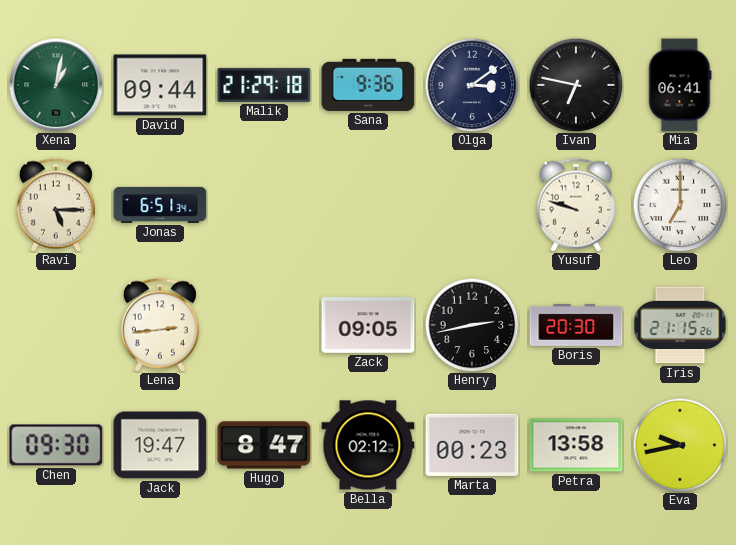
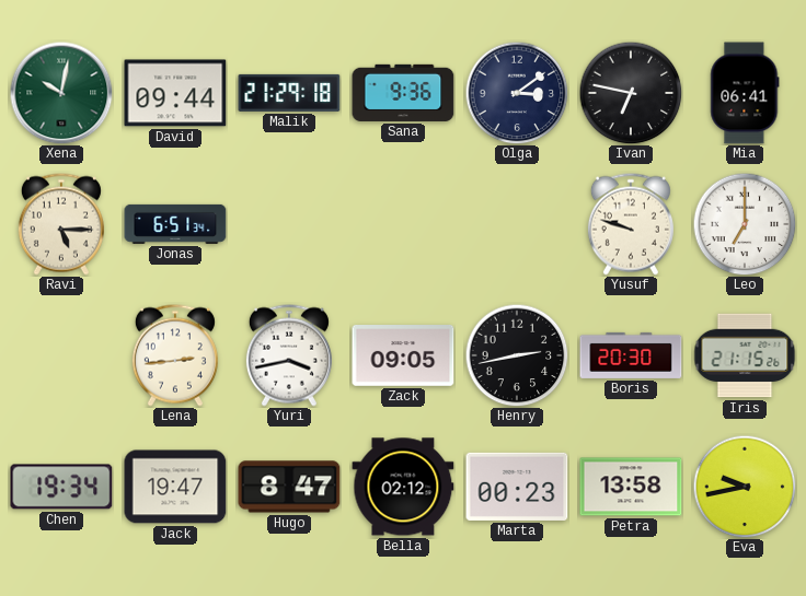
Xena: 1:02 -> 10:02 (61, 93)
Yuri: none -> 3:43 (289, 355)
Chen: 09:30 -> 19:34 (61, 487)
